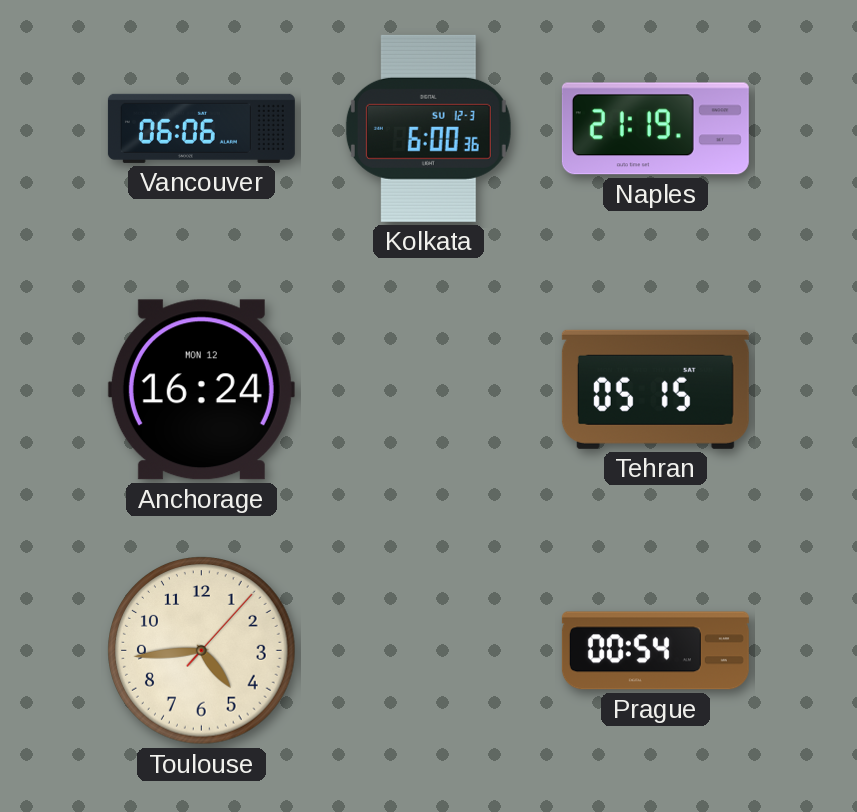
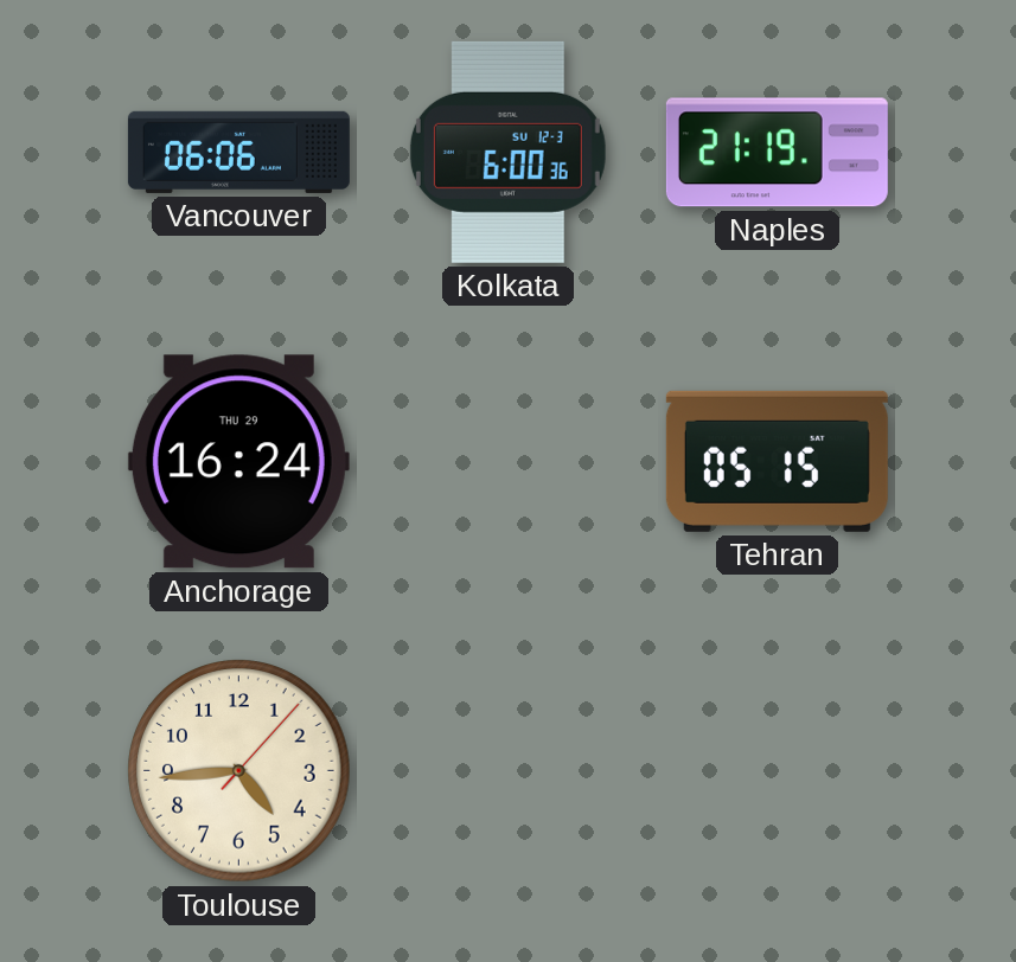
Anchorage date: MON 12 -> THU 29 (238, 462)
Prague: 00:54 -> none (655, 651)
